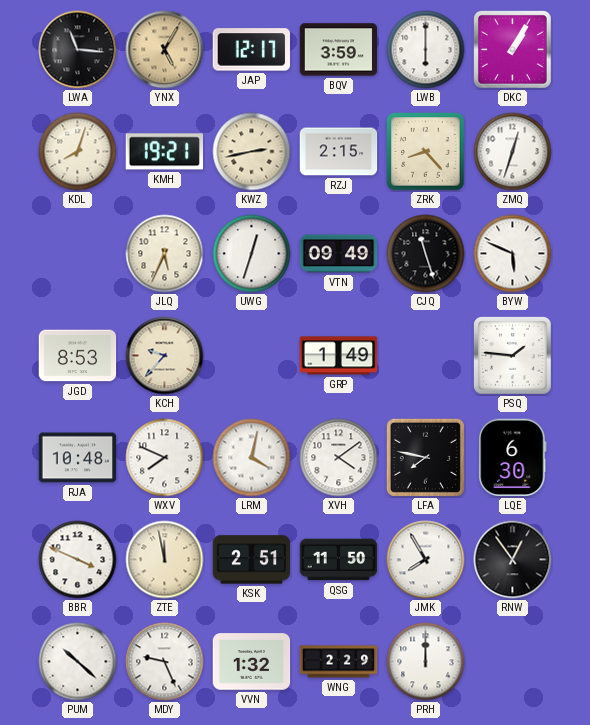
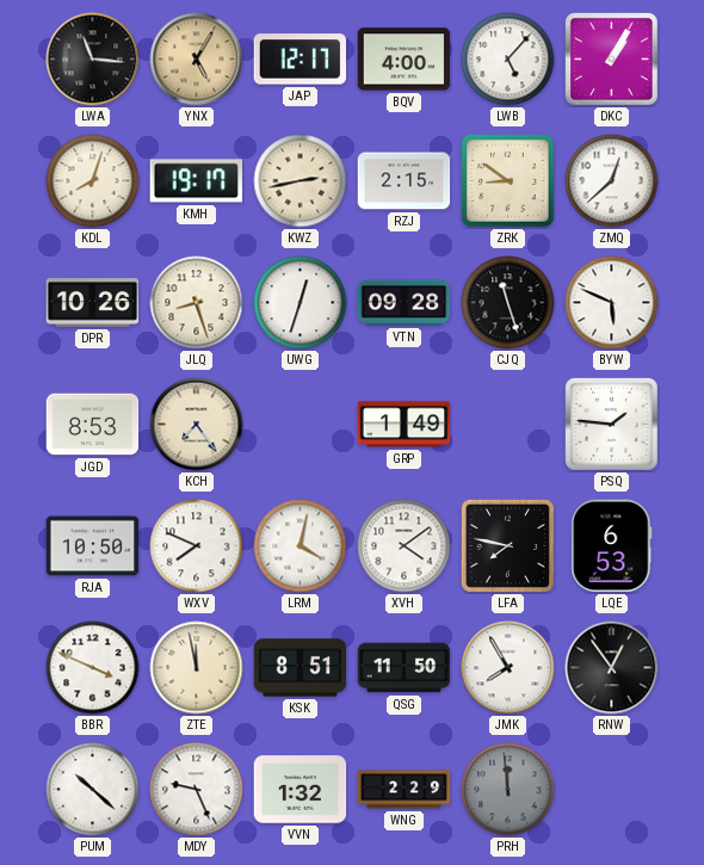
BQV: 3:59 -> 4:00 (405, 60)
LWB: 6:00 -> 5:07 (508, 60)
KMH: 19:21 -> 19:17 (196, 181)
ZRK: 8:23 -> 8:51 (508, 181)
ZMQ: 12:33 -> 12:38 (612, 181)
DPR: none -> 10:26 (93, 303)
JLQ: 5:34 -> 8:27 (197, 303)
VTN: 09:49 -> 09:28 (405, 303)
KCH: 9:37 -> 7:24 (197, 425)
RJA: 10:48 -> 10:50 (93, 546)
LQE: 6:30 -> 6:53 (612, 546)
KSK: 2:51 -> 8:51 (301, 668)
PRH: 12:00 -> 11:59 (508, 790)
PRH dial: white -> grey (508, 790)
